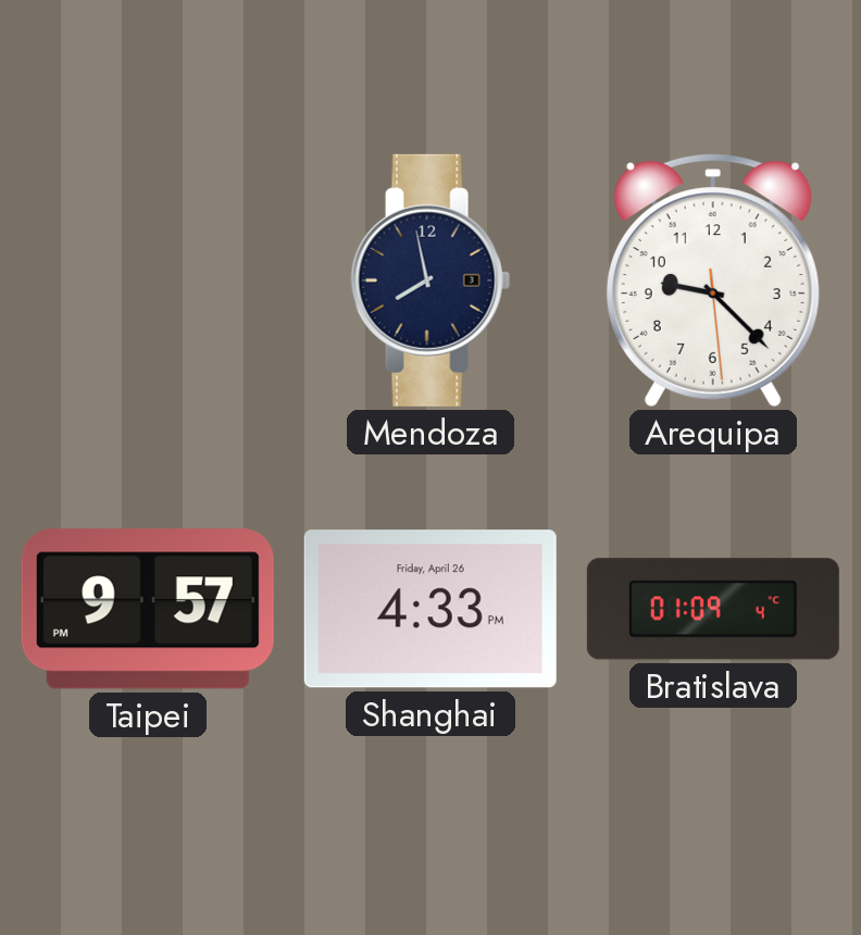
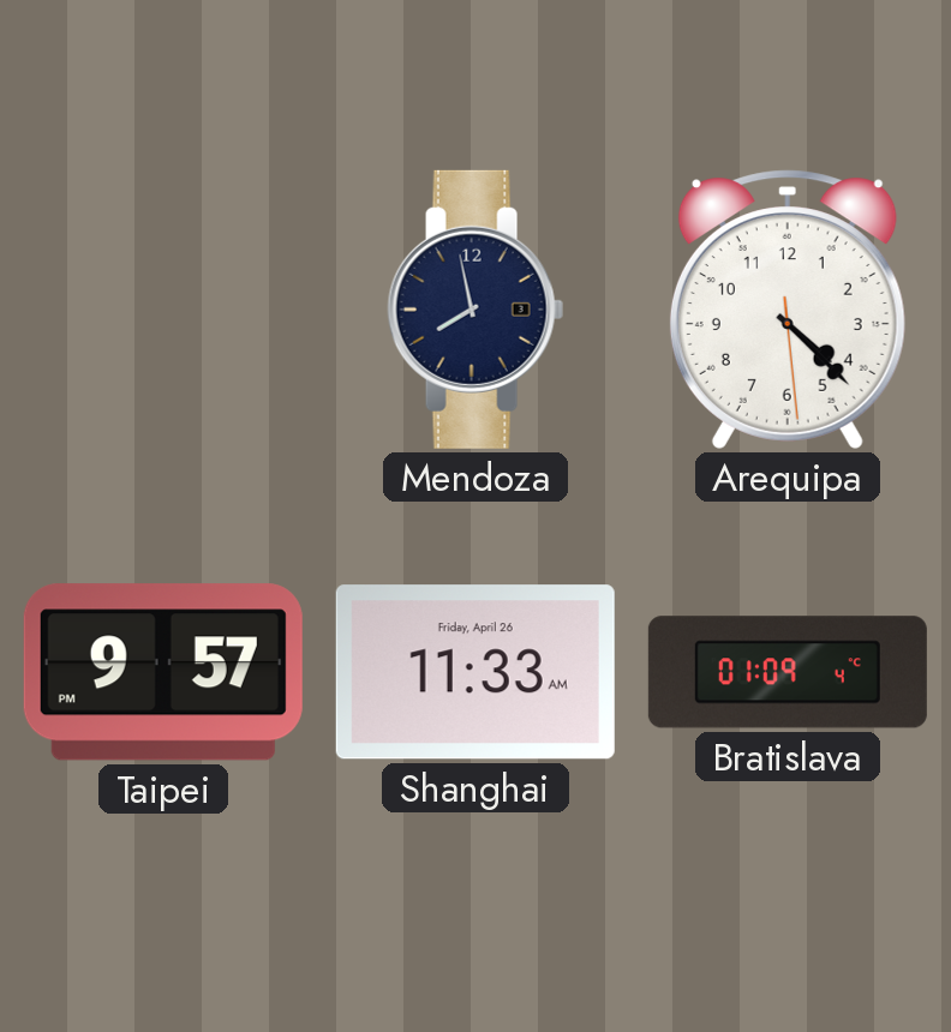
Arequipa: 9:22 -> 4:22 (788, 310)
Shanghai: 4:33 -> 11:33 (475, 672)
